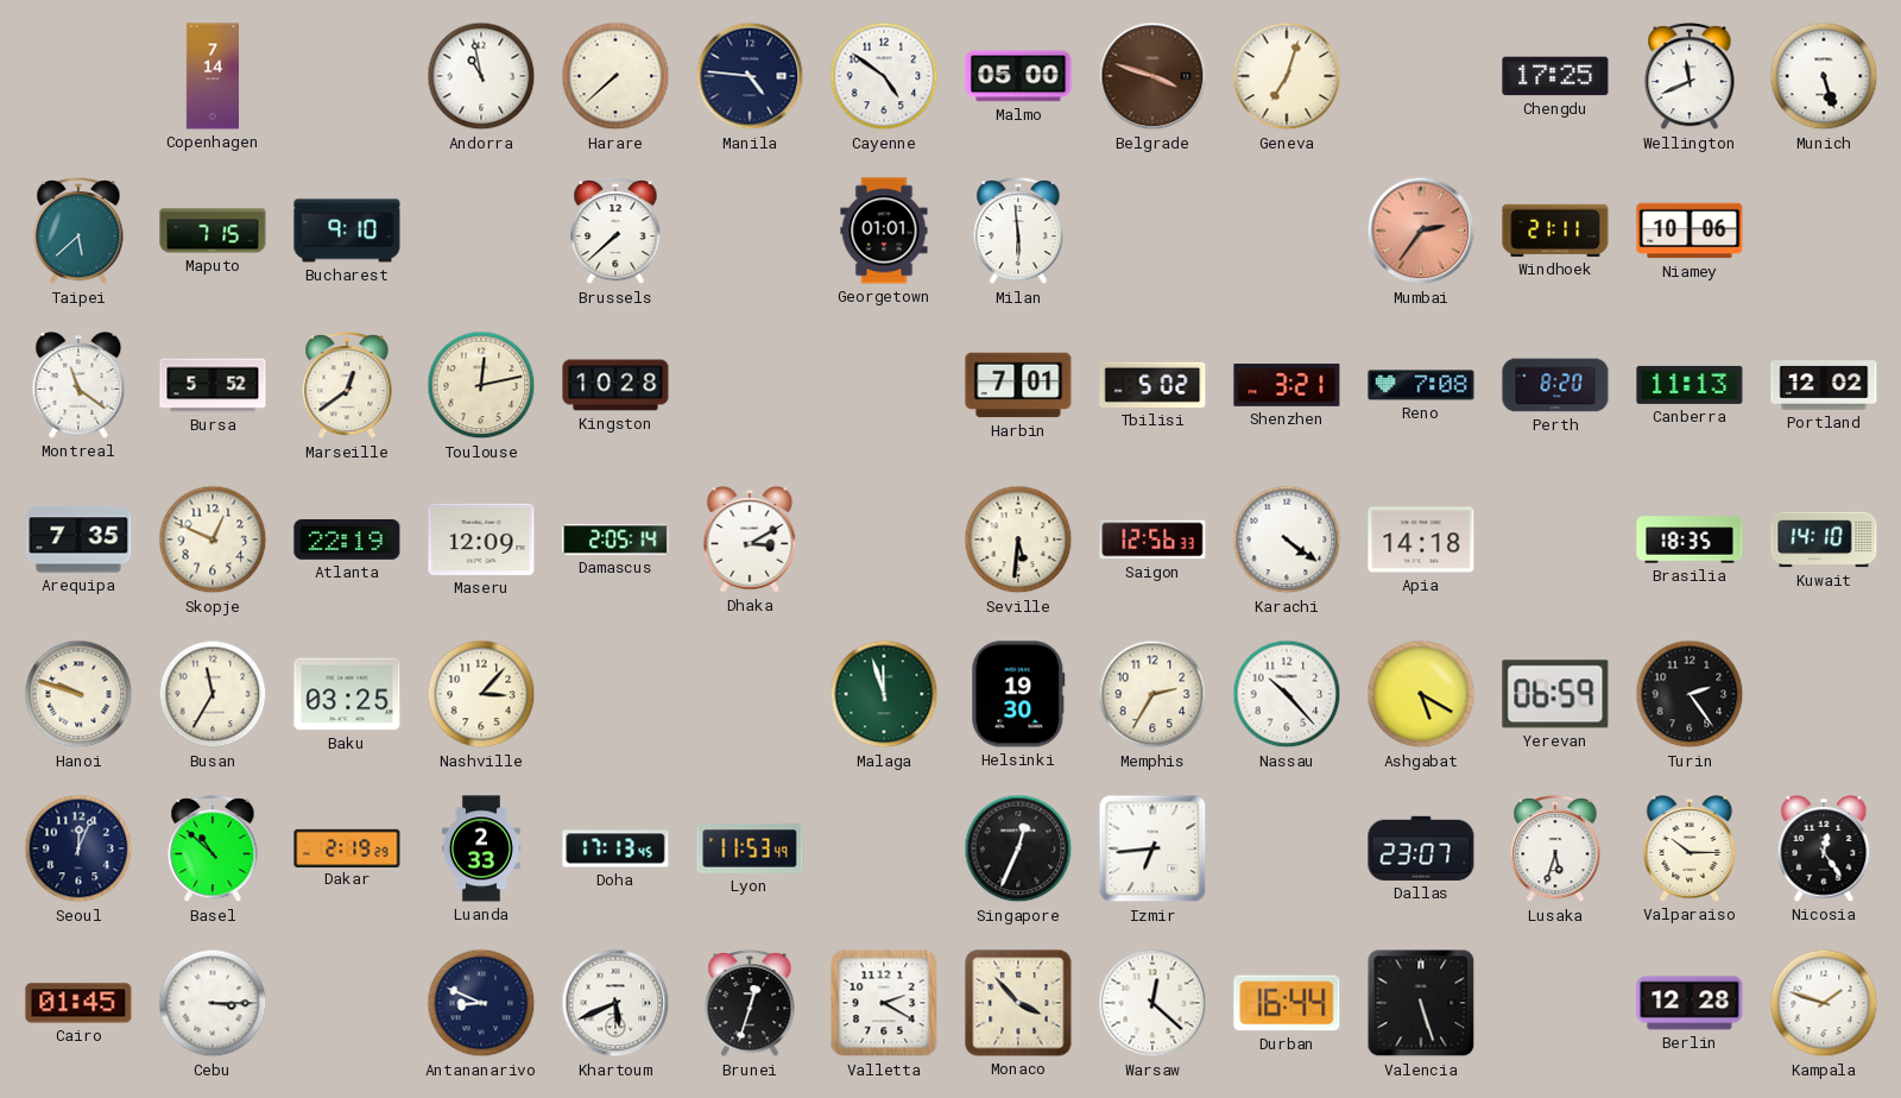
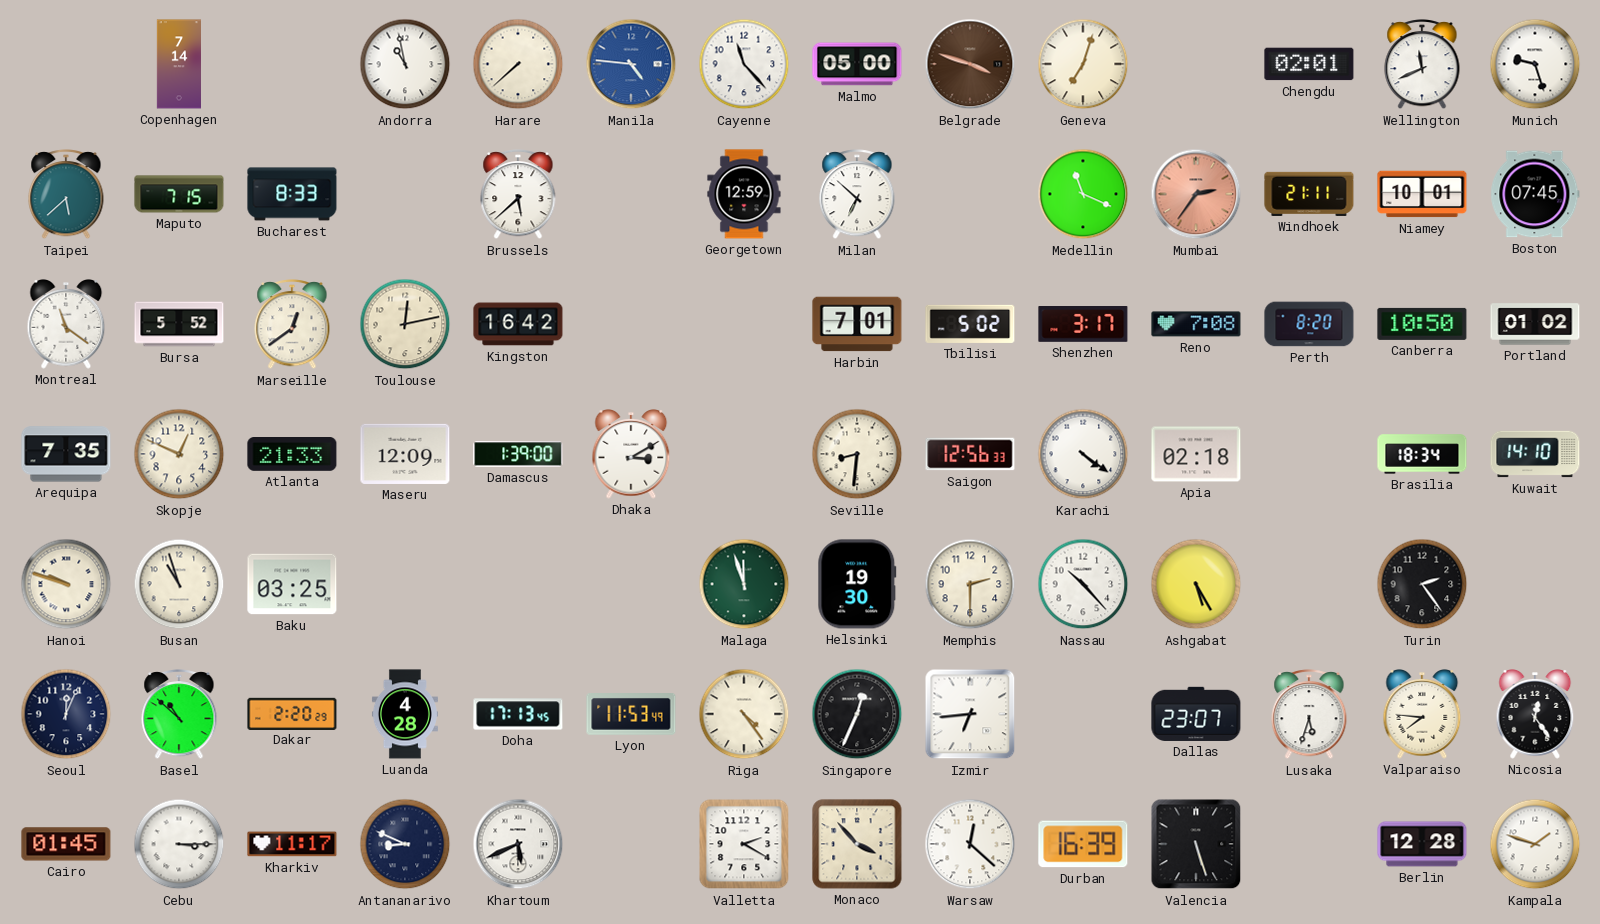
Manila dial: navy -> blue (631, 64)
Cayenne: 4:51 -> 11:23 (744, 64)
Chengdu: 17:25 -> 02:01 (1309, 64)
Munich: 5:27 -> 9:27 (1535, 64)
Bucharest: 9:10 -> 8:33 (292, 194)
Brussels: 7:38 -> 5:38 (518, 195)
Georgetown: 01:01 -> 12:59 (744, 194)
Milan: 5:59 -> 6:52 (857, 195)
Medellin: none -> 11:19 (1083, 194)
Niamey: 10:06 -> 10:01 (1422, 194)
Boston: none -> 07:45 (1535, 194)
Kingston: 10:28 -> 16:42 (518, 324)
Shenzhen: 3:21 -> 3:17 (1083, 325)
Canberra: 11:13 -> 10:50 (1422, 324)
Portland: 12:02 -> 01:02 (1535, 324)
Atlanta: 22:19 -> 21:33 (292, 455)
Damascus: 2:05 -> 1:39 (518, 454)
Seville: 5:31 -> 8:31 (857, 454)
Apia: 14:18 -> 02:18 (1196, 454)
Brasilia: 18:35 -> 18:34 (1422, 454)
Busan: 11:35 -> 10:57 (179, 584)
Nashville: 3:07 -> none (481, 694)
Memphis: 2:35 -> 2:30 (970, 584)
Ashgabat: 5:20 -> 5:25 (1196, 584)
Yerevan: 06:59 -> none (1555, 694)
Dakar: 2:19 -> 2:20 (292, 713)
Luanda: 2:33 -> 4:28 (405, 714)
Riga: none -> 4:24 (744, 714)
Valparaiso: 10:15 -> 7:46 (1422, 715)
Kharkiv: none -> 11:17 (292, 844)
Brunei: 12:33 -> none (750, 1004)
Durban: 16:44 -> 16:39 (1083, 844)
